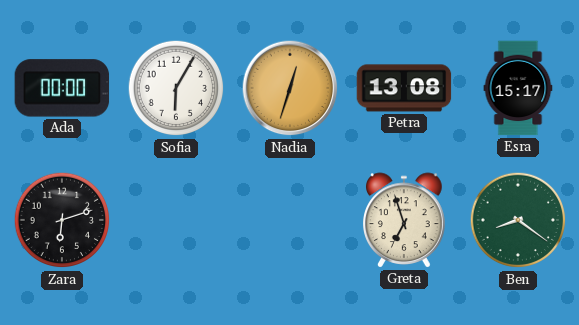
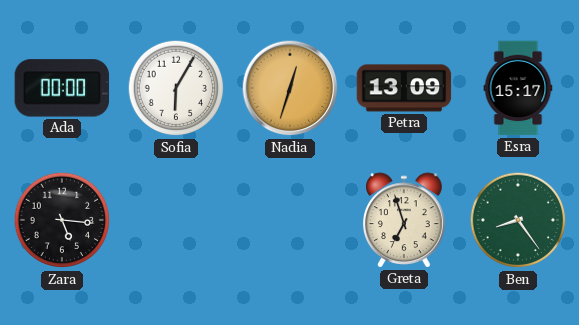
Petra: 13:08 -> 13:09 (404, 88)
Zara: 6:12 -> 5:16 (62, 220)
Ben: 8:21 -> 8:24 (518, 220)
